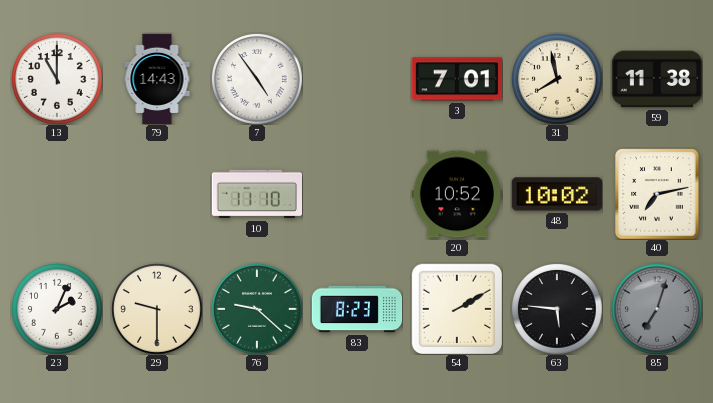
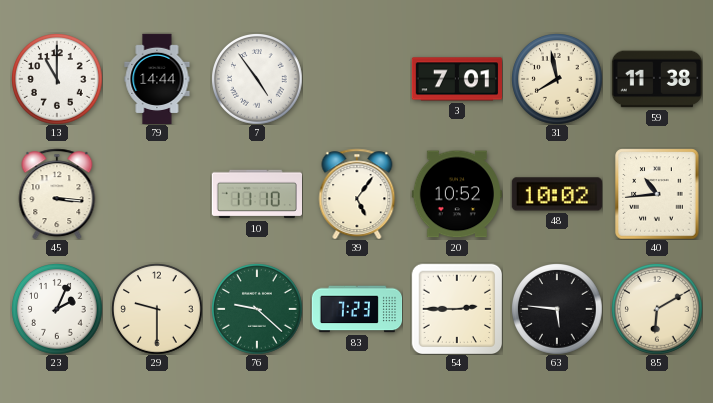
79: 14:43 -> 14:44 (157, 78)
45: none -> 3:16 (57, 194)
39: none -> 5:06 (357, 194)
40: 7:13 -> 10:44 (657, 194)
83: 8:23 -> 7:23 (357, 309)
54: 2:10 -> 2:45 (457, 309)
85: 7:03 -> 6:10 (657, 309)
85 dial: grey -> cream (657, 309)
